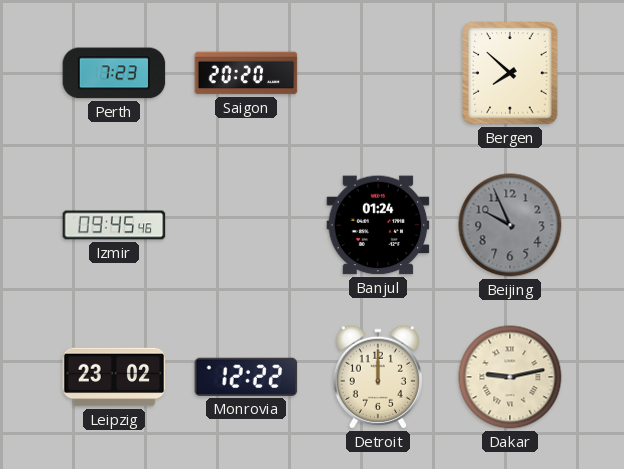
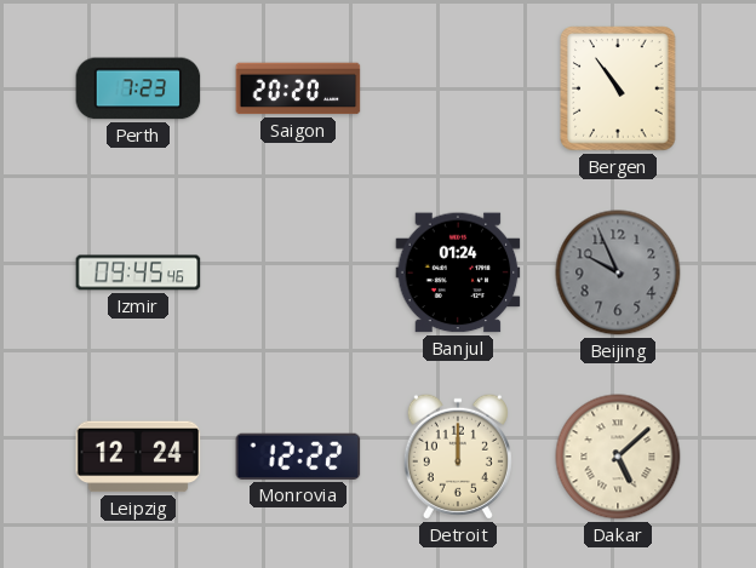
Bergen: 7:52 -> 10:54 (618, 88)
Leipzig: 23:02 -> 12:24 (138, 457)
Dakar: 9:13 -> 5:08 (618, 457)
